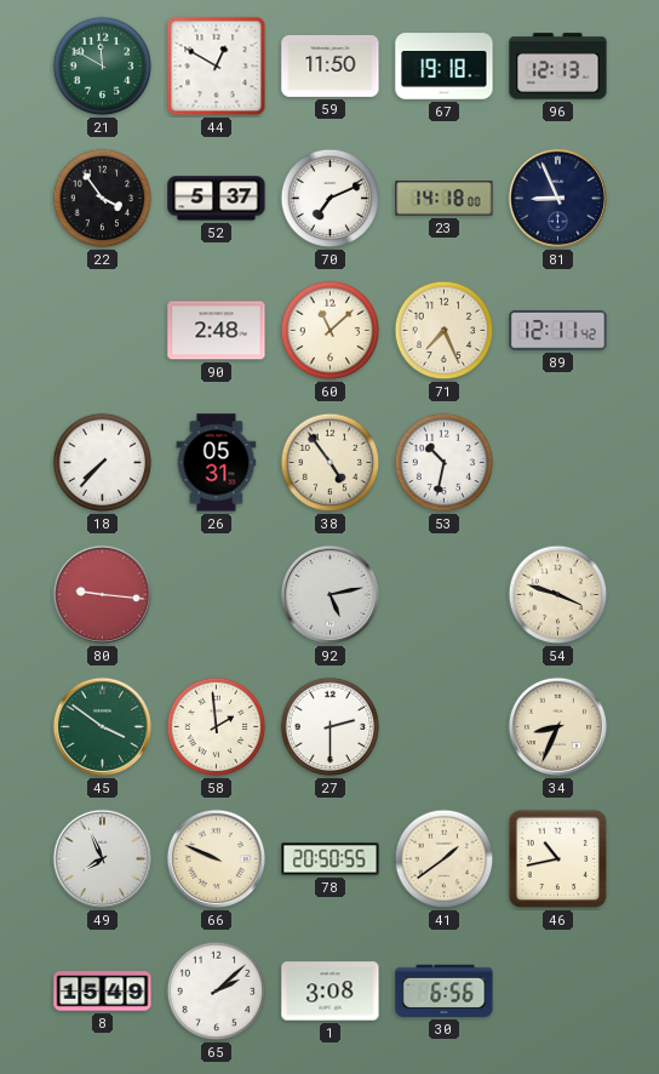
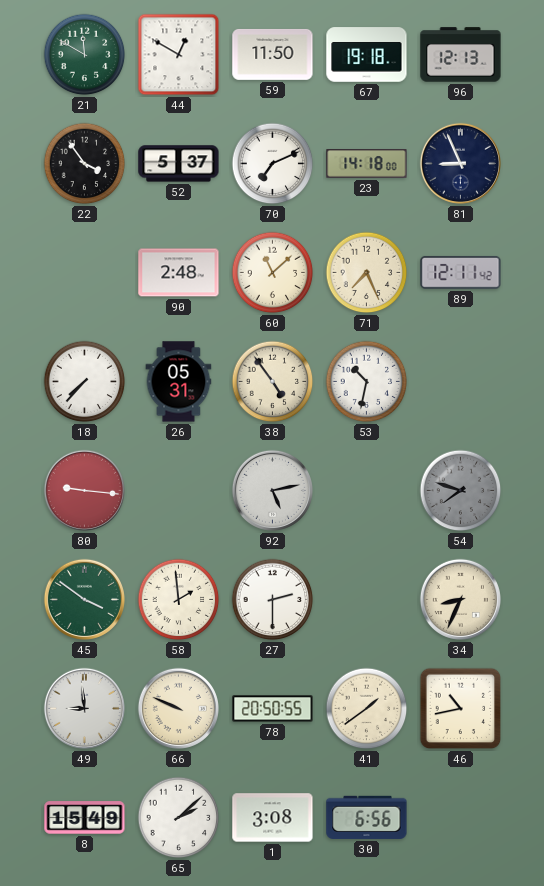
54: 3:48 -> 7:48 (461, 491)
54 dial: cream -> grey (461, 491)
49: 7:56 -> 8:59 (84, 708)
